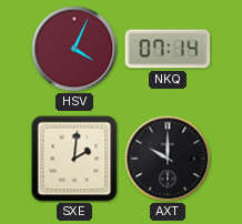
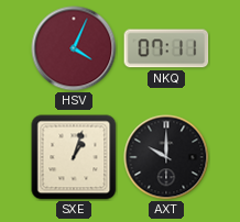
NKQ: 07:14 -> 07:11 (166, 48)
SXE: 2:01 -> 1:03 (74, 157)
